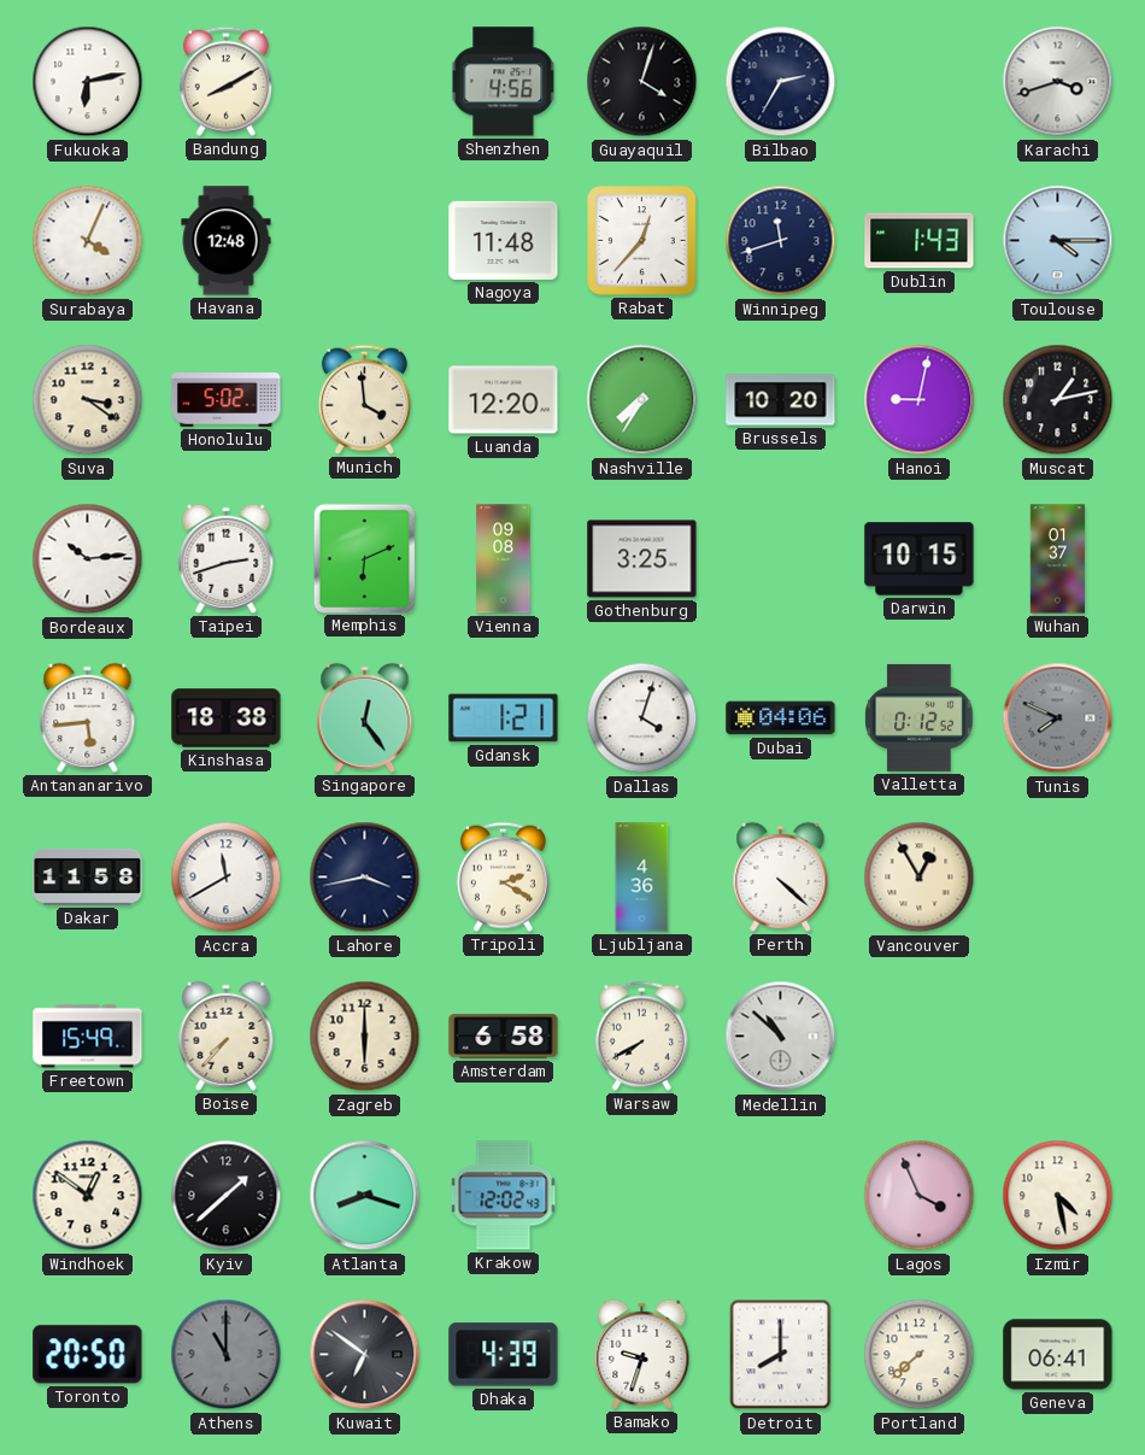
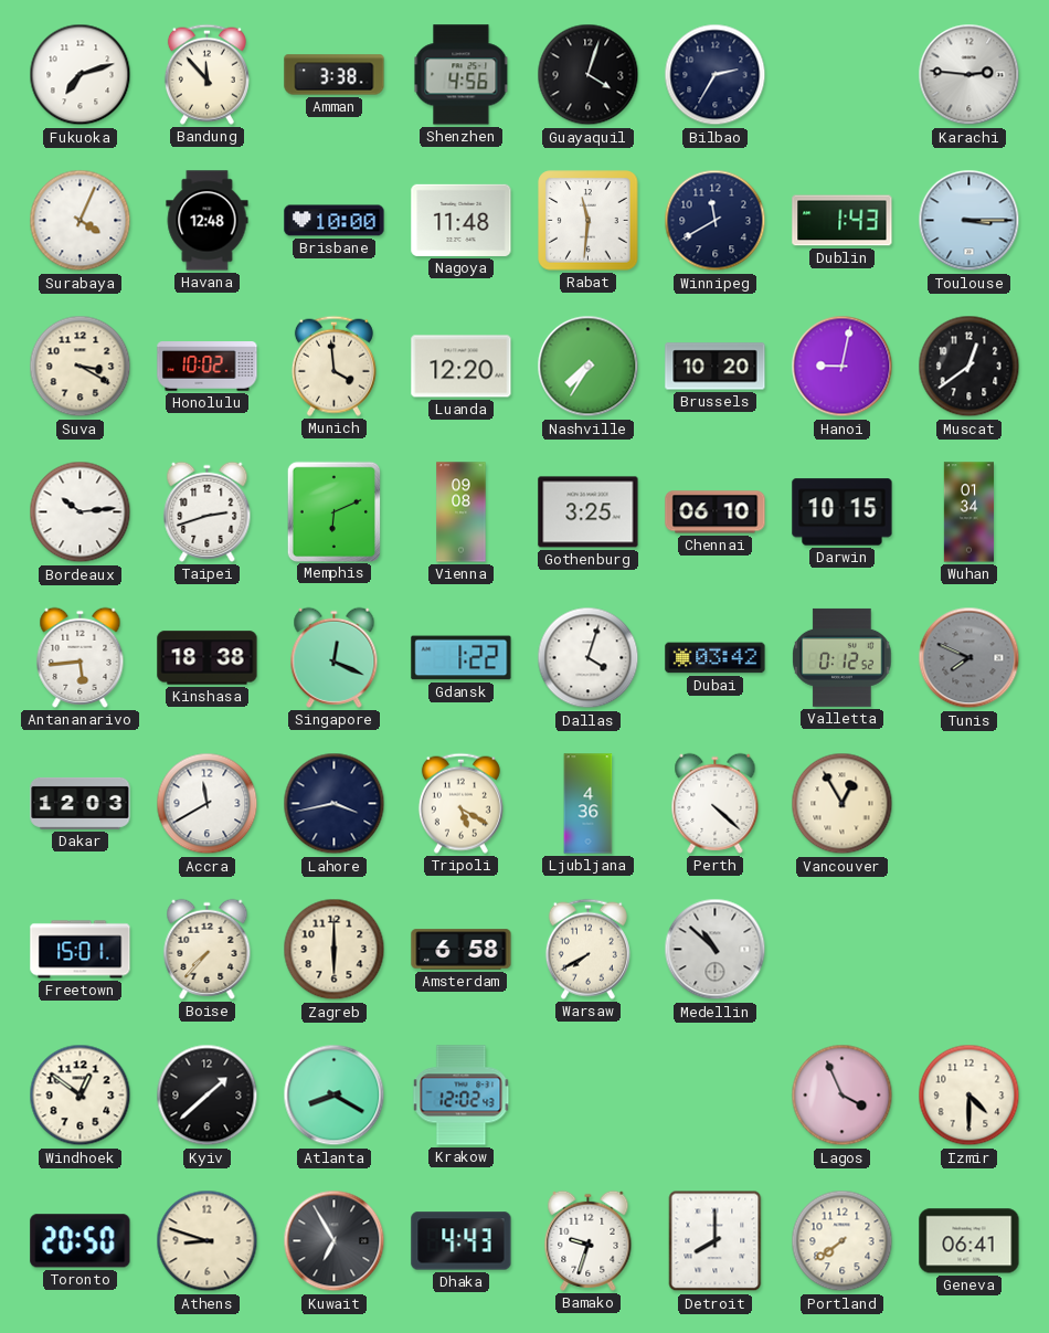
Fukuoka: 6:13 -> 7:12 (81, 75)
Bandung: 8:10 -> 11:53 (206, 74)
Amman: none -> 3:38 (335, 75)
Karachi: 3:42 -> 2:46 (969, 75)
Brisbane: none -> 10:00 (335, 221)
Rabat: 12:37 -> 11:31 (589, 221)
Winnipeg: 11:42 -> 11:40 (716, 221)
Toulouse: 4:15 -> 3:15 (969, 221)
Suva: 3:21 -> 3:20 (81, 367)
Honolulu: 5:02 -> 10:02 (208, 367)
Muscat: 1:13 -> 12:39 (969, 367)
Chennai: none -> 06:10 (716, 512)
Wuhan: 01:37 -> 01:34 (968, 512)
Singapore: 12:24 -> 12:19 (335, 657)
Gdansk: 1:21 -> 1:22 (462, 658)
Dubai: 04:06 -> 03:42 (716, 658)
Dakar: 11:58 -> 12:03 (81, 803)
Tripoli: 2:20 -> 5:20 (460, 803)
Freetown: 15:49 -> 15:01 (81, 950)
Atlanta: 8:18 -> 8:20 (335, 1096)
Izmir: 4:28 -> 4:30 (969, 1096)
Athens: 11:00 -> 8:48 (208, 1241)
Athens dial: grey -> cream (208, 1241)
Kuwait: 6:51 -> 6:55 (335, 1241)
Dhaka: 4:39 -> 4:43 (462, 1241)
Portland: 7:38 -> 7:39 (843, 1241)
